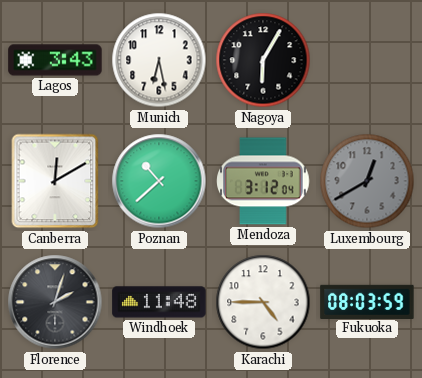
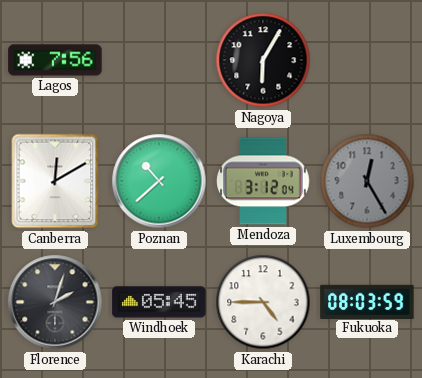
Lagos: 3:43 -> 7:56 (55, 60)
Munich: 6:28 -> none (159, 60)
Luxembourg: 12:40 -> 12:25 (367, 181)
Windhoek: 11:48 -> 05:45 (159, 302)
